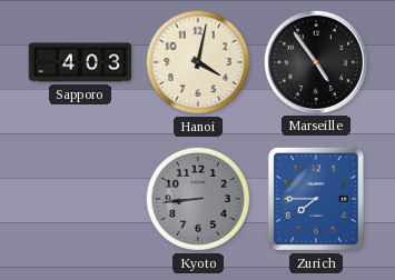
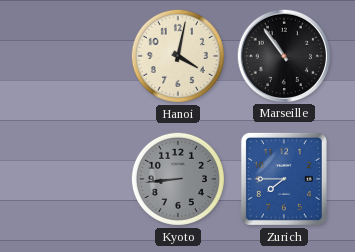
Sapporo: 4:03 -> none (80, 62)
Marseille: 4:54 -> 10:54 (283, 55)
